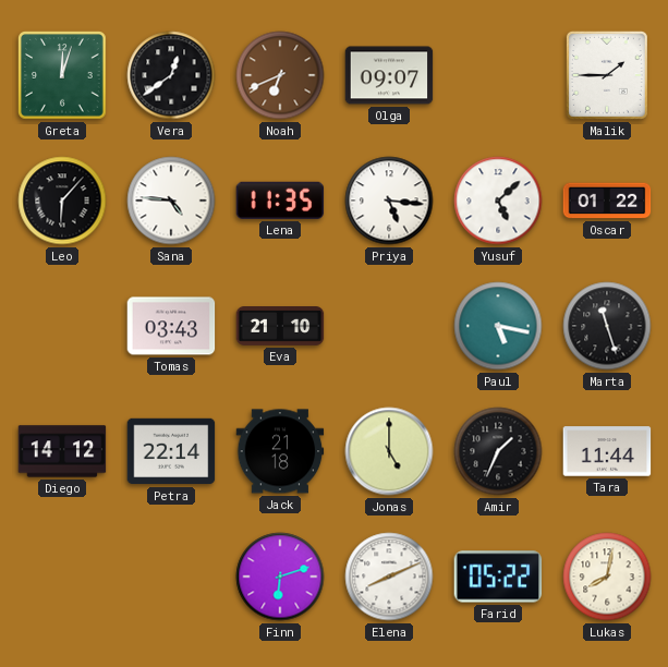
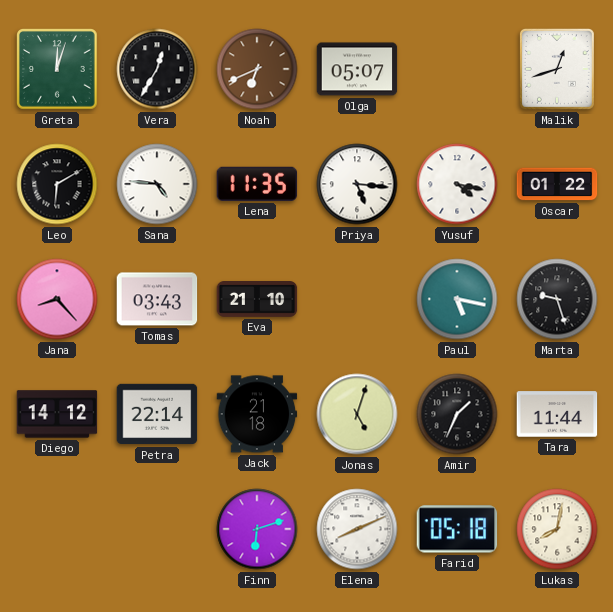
Vera: 12:39 -> 12:35 (157, 69)
Olga: 09:07 -> 05:07 (357, 69)
Malik: 1:45 -> 12:42 (557, 69)
Leo: 6:07 -> 6:10 (57, 184)
Yusuf: 5:08 -> 4:17 (457, 184)
Jana: none -> 8:23 (57, 299)
Marta: 11:27 -> 9:27 (557, 299)
Jonas: 5:00 -> 5:03 (357, 414)
Farid: 05:22 -> 05:18 (457, 529)
